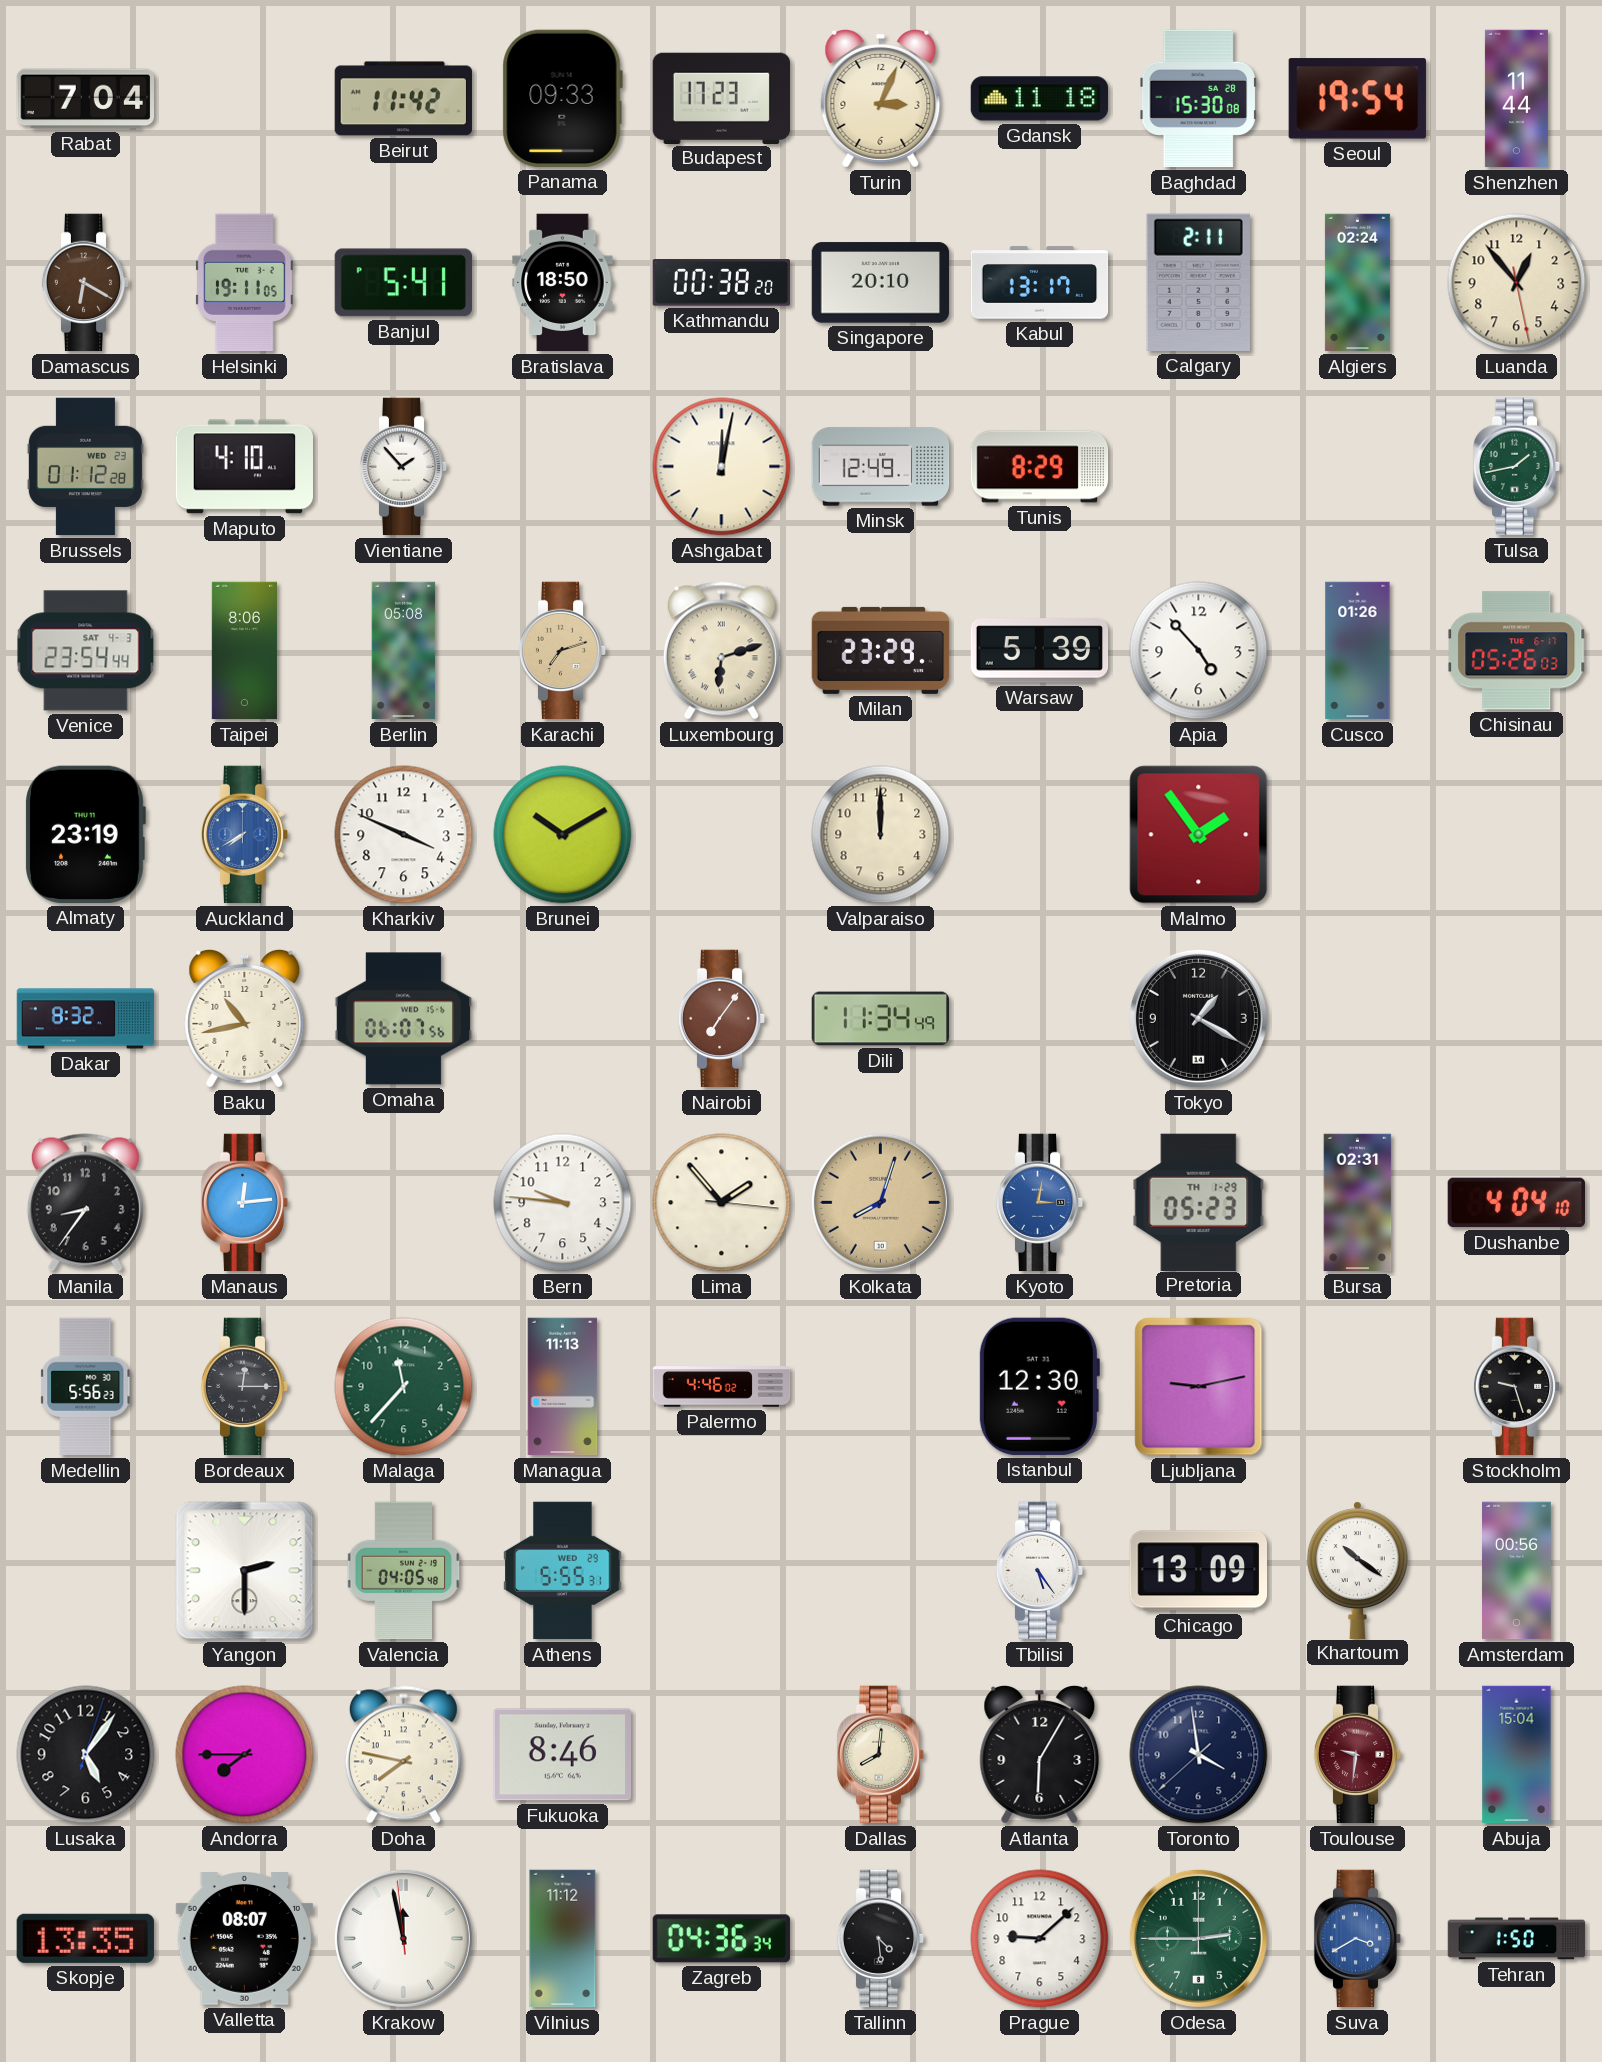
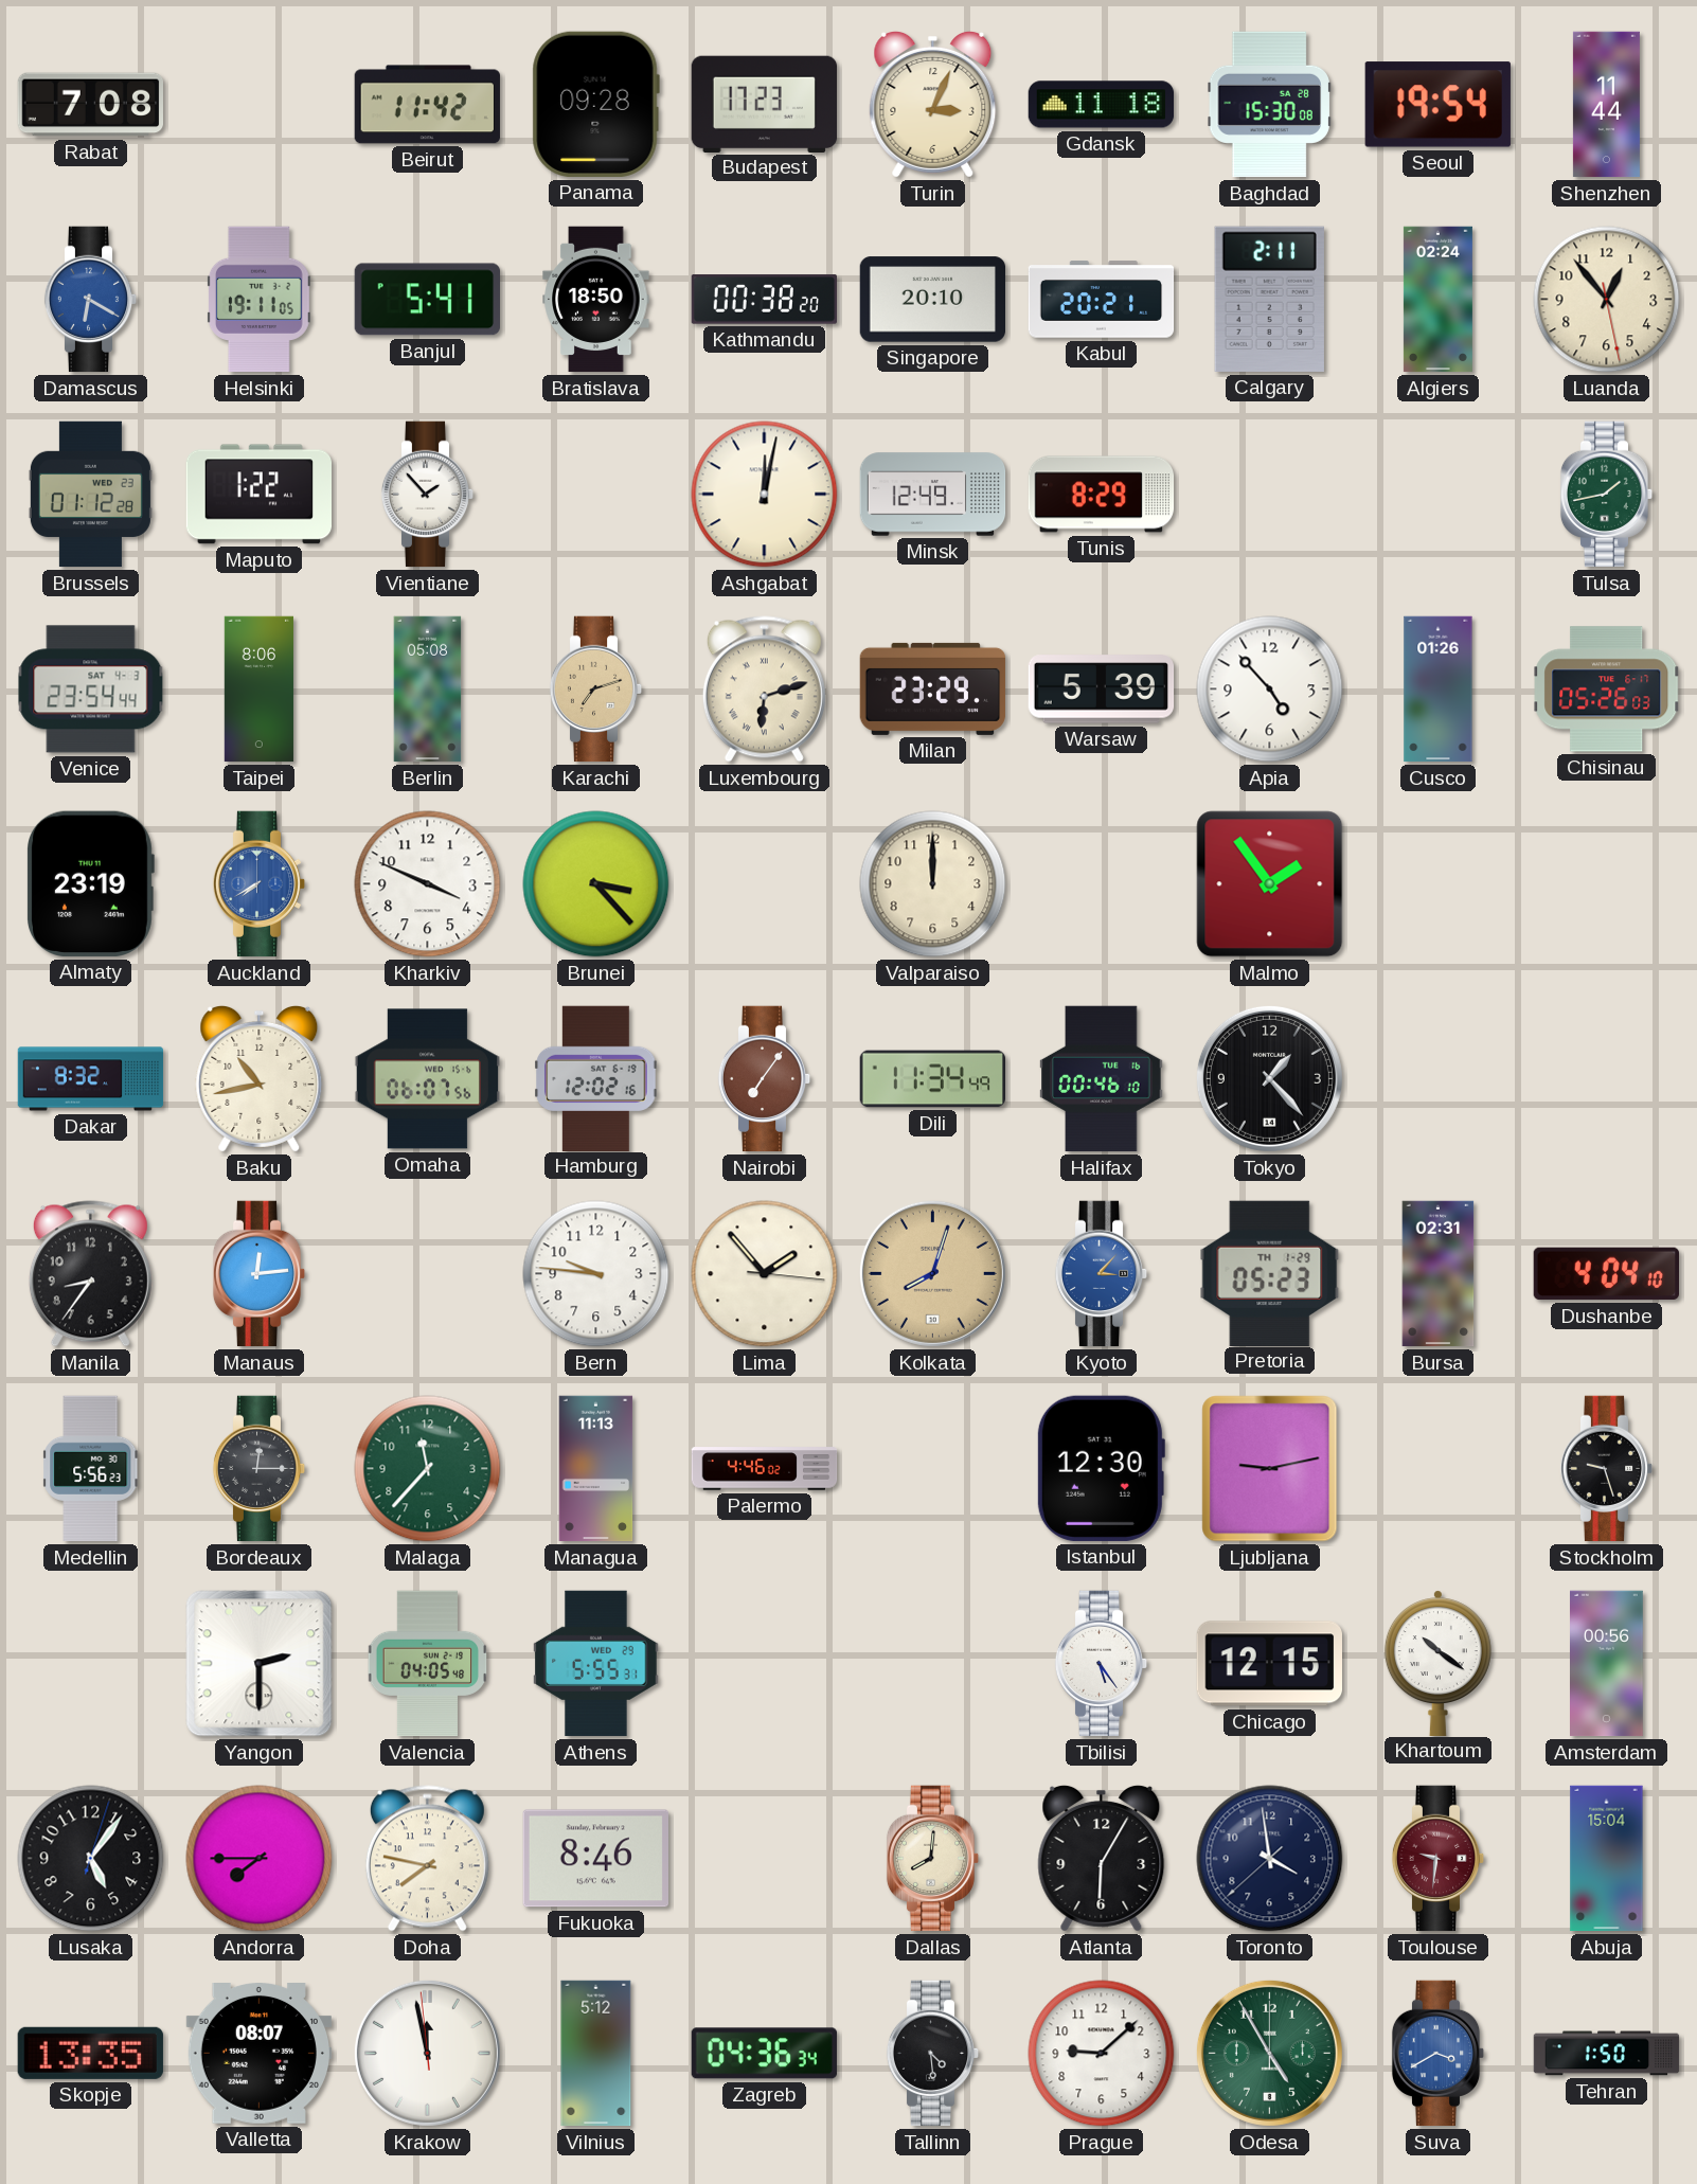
Rabat: 7:04 -> 7:08 (90, 105)
Panama: 09:33 -> 09:28 (595, 104)
Damascus dial: brown -> blue (91, 300)
Kabul: 13:17 -> 20:21 (1102, 300)
Maputo: 4:10 -> 1:22 (258, 495)
Brunei: 10:10 -> 3:23 (596, 884)
Hamburg: none -> 12:02 (596, 1078)
Halifax: none -> 00:46 (1102, 1079)
Tokyo: 1:20 -> 1:23 (1269, 1078)
Kyoto: 3:02 -> 3:07 (1102, 1274)
Chicago: 13:09 -> 12:15 (1269, 1664)
Vilnius: 11:12 -> 5:12 (596, 2054)
Odesa: 2:45 -> 4:55 (1269, 2053)
